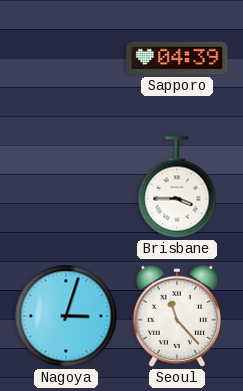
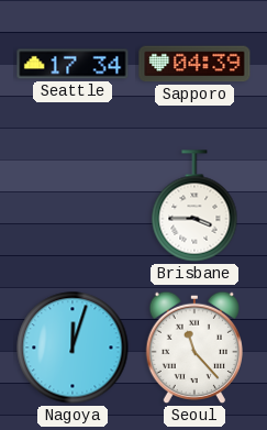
Seattle: none -> 17:34 (73, 64)
Nagoya: 3:03 -> 12:03 (73, 348)
